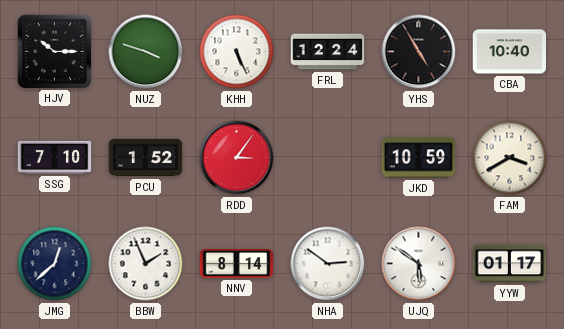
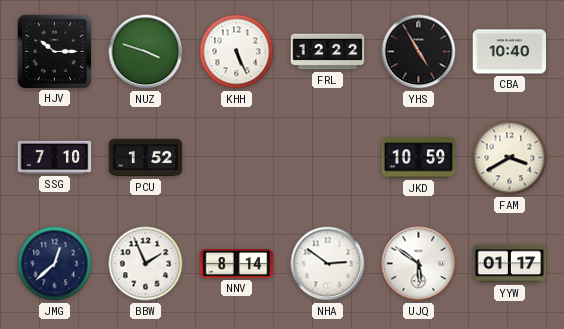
FRL: 12:24 -> 12:22 (328, 52)
RDD: 3:06 -> none (237, 158)
